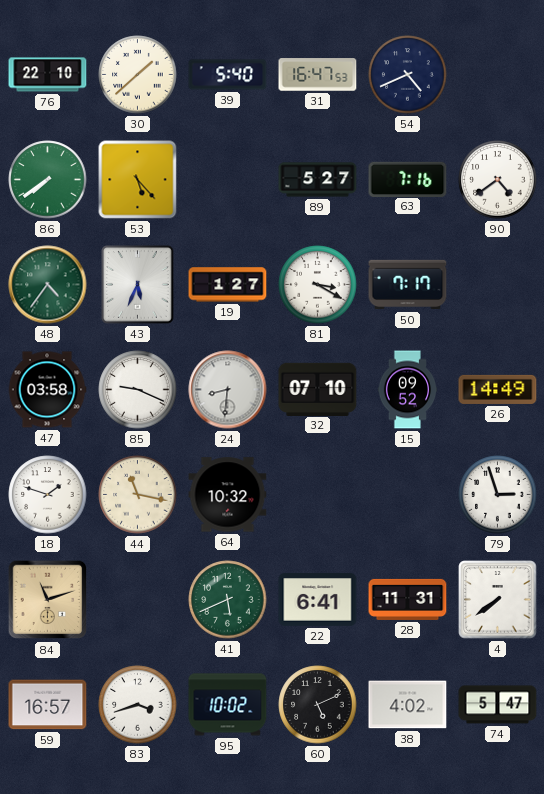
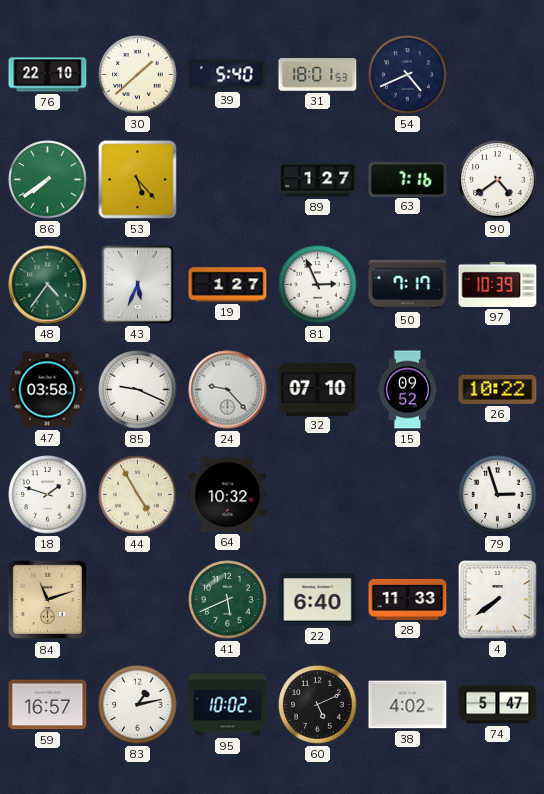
31: 16:47 -> 18:01 (318, 75)
89: 5:27 -> 1:27 (318, 180)
81: 3:20 -> 2:56 (318, 285)
97: none -> 10:39 (498, 284)
24: 8:31 -> 9:23 (228, 390)
26: 14:49 -> 10:22 (498, 389)
44: 11:17 -> 4:55 (138, 495)
22: 6:41 -> 6:40 (318, 600)
28: 11:31 -> 11:33 (408, 599)
83: 3:42 -> 1:13 (138, 705)
